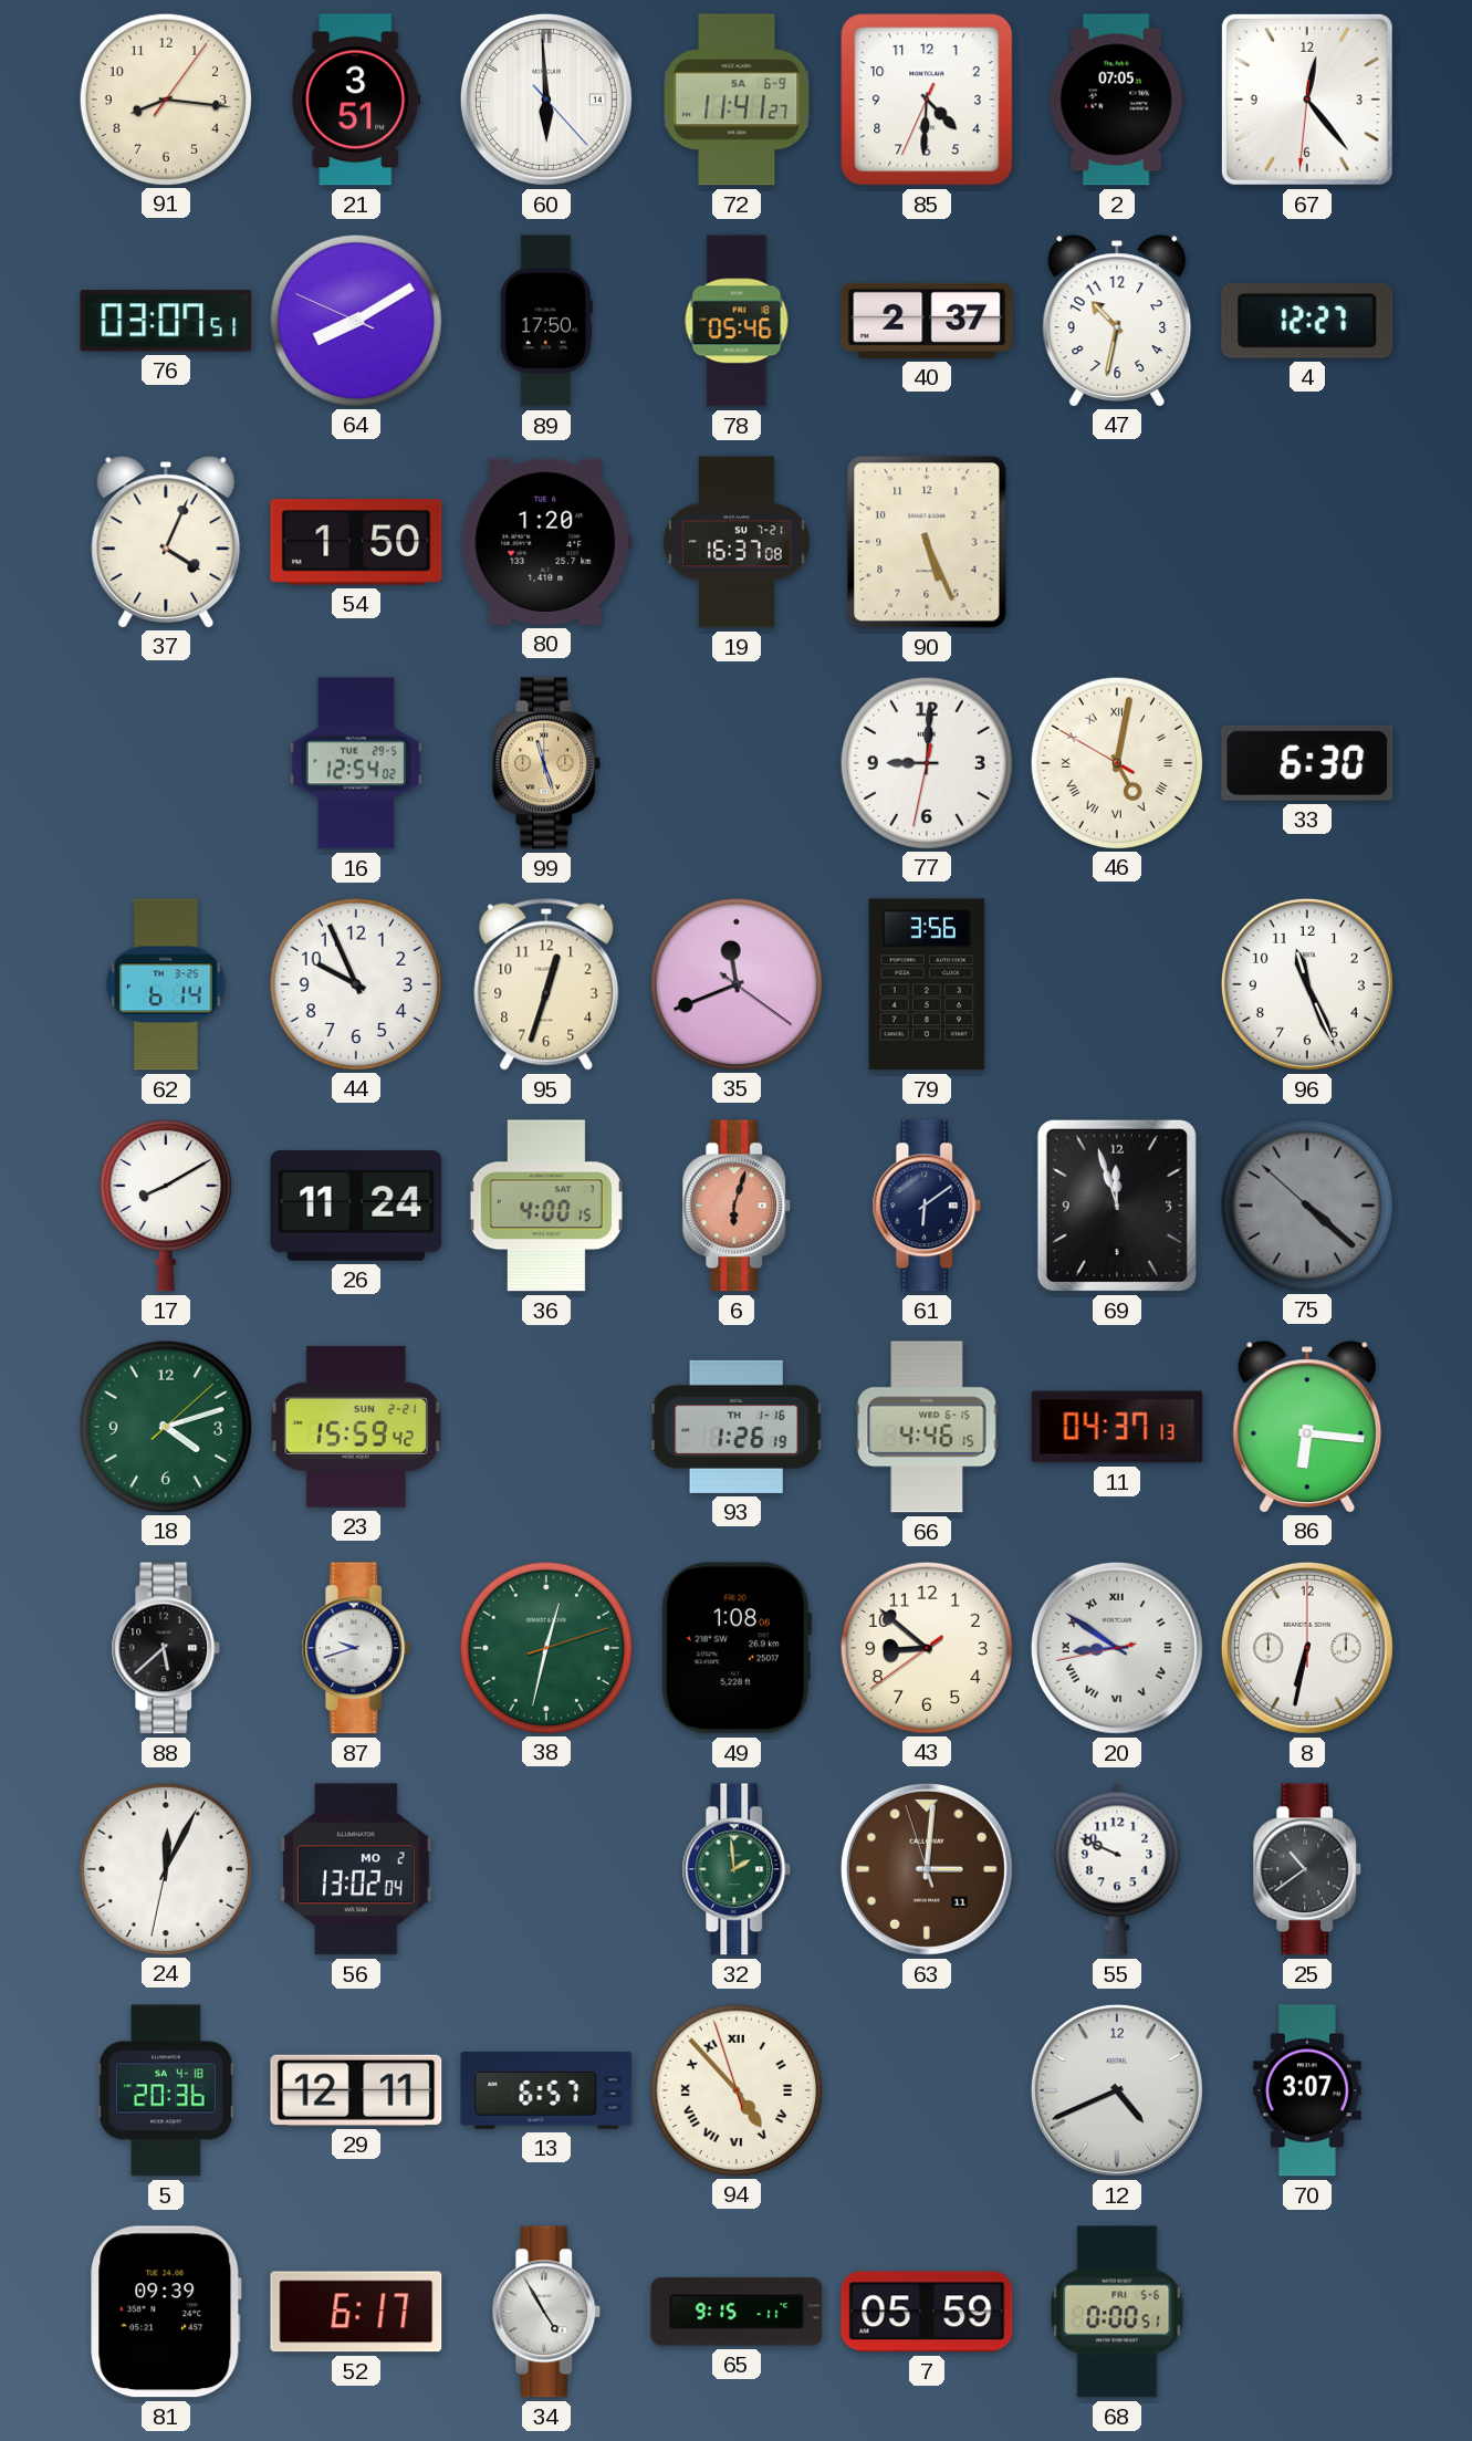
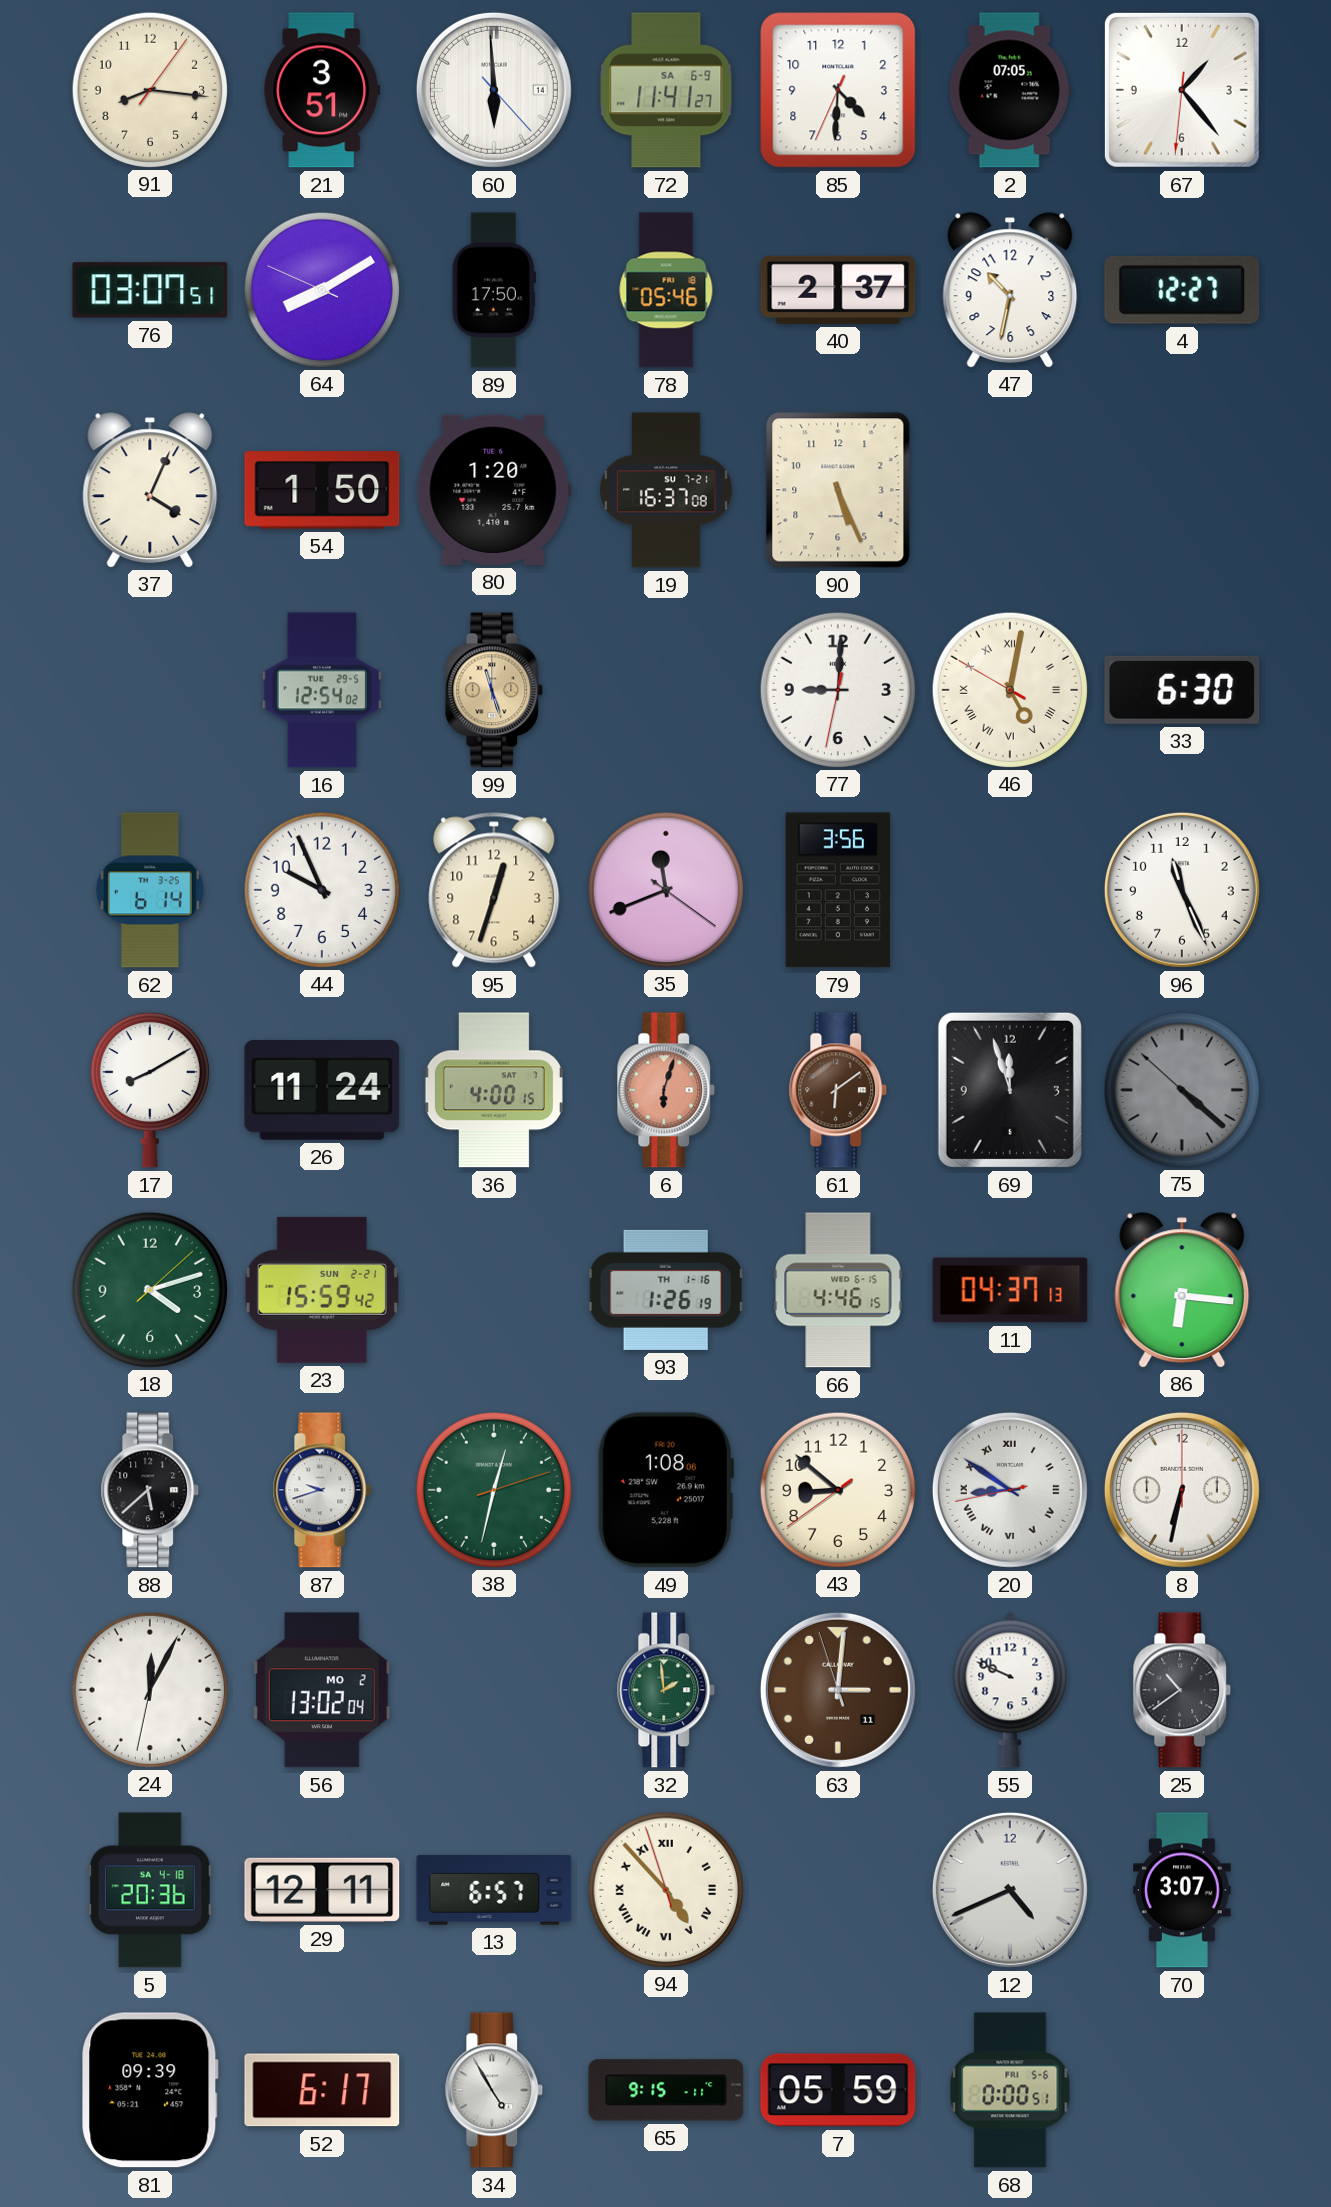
67: 12:23 -> 1:23 (1182, 90)
61 dial: navy -> brown (838, 1090)
